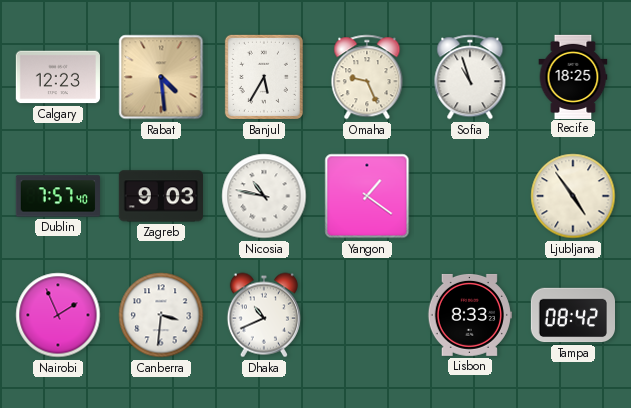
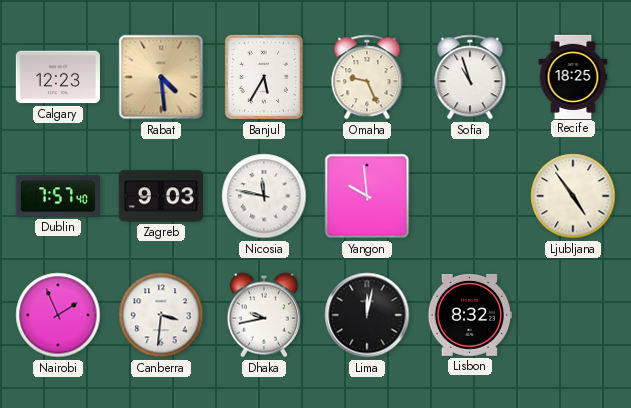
Nicosia: 10:47 -> 11:47 (264, 196)
Yangon: 1:21 -> 9:59 (367, 196)
Dhaka: 10:41 -> 9:43 (264, 315)
Lima: none -> 12:02 (367, 315)
Lisbon: 8:33 -> 8:32 (470, 315)
Tampa: 08:42 -> none (572, 315)
